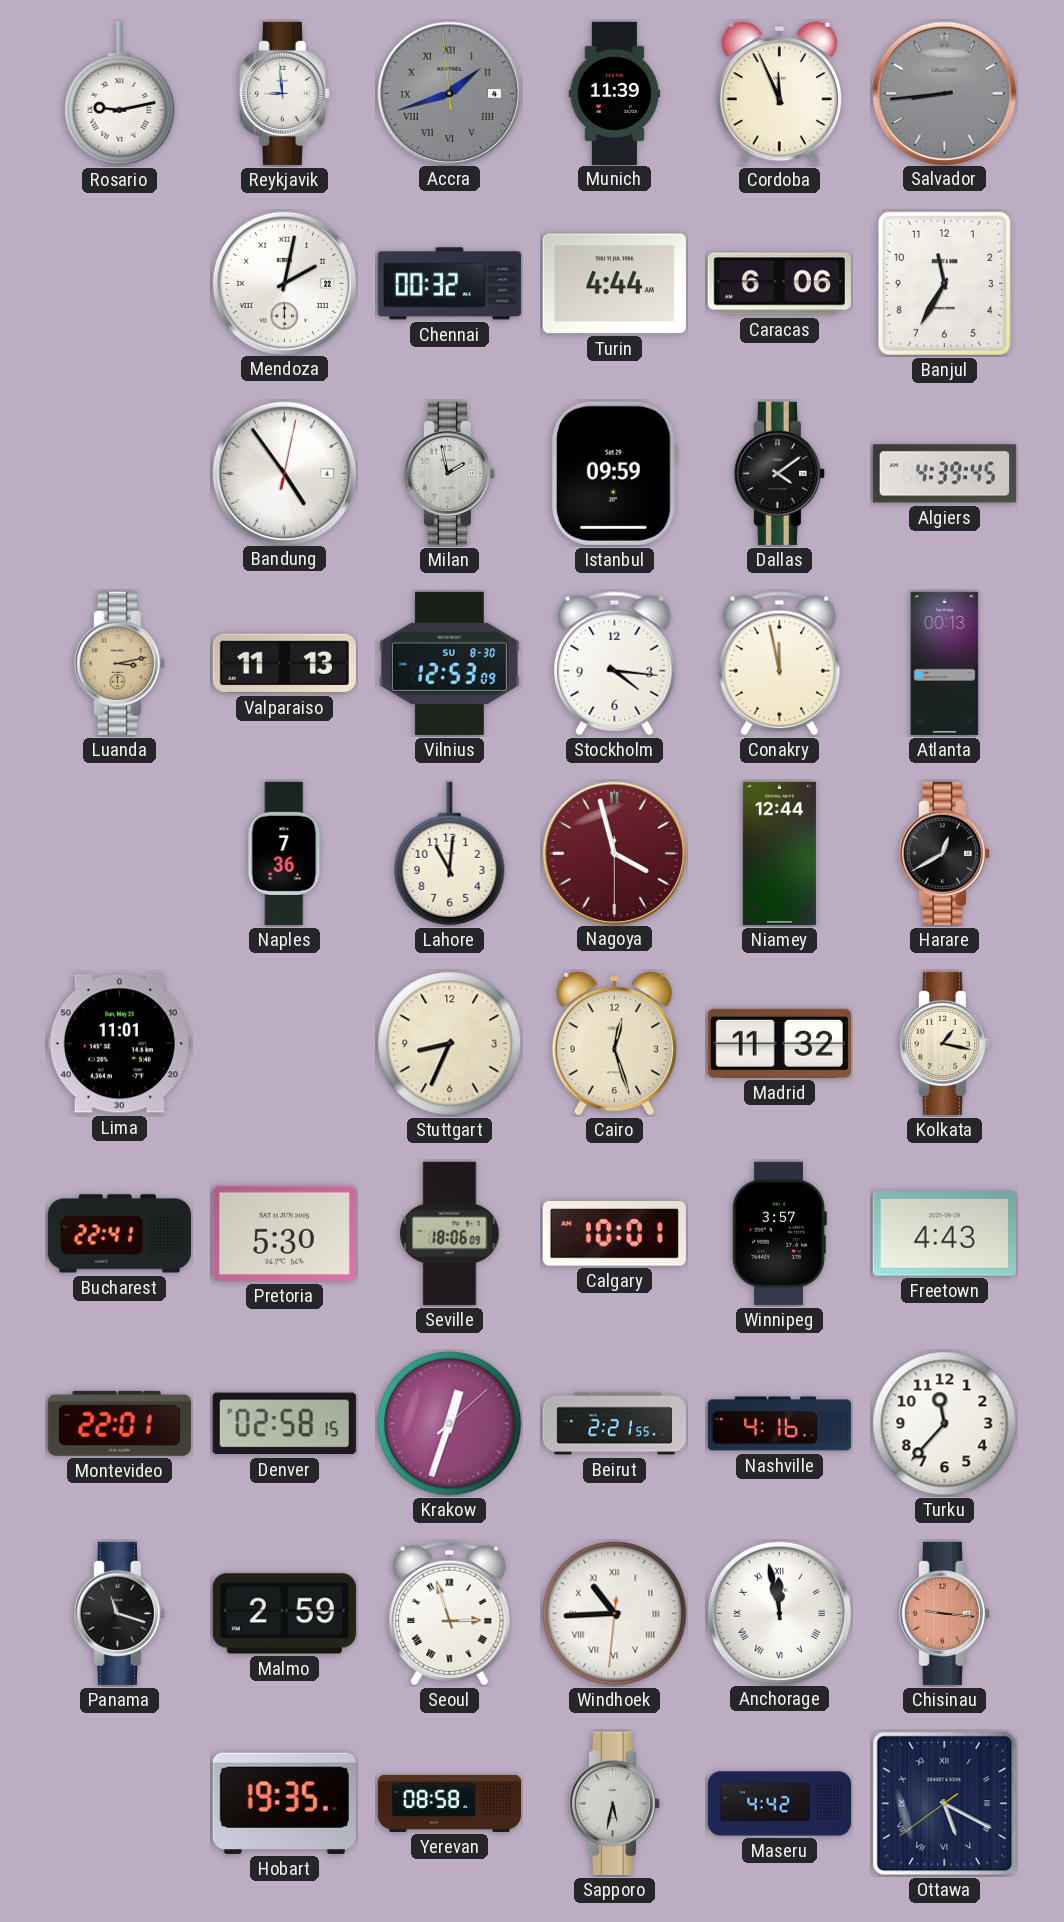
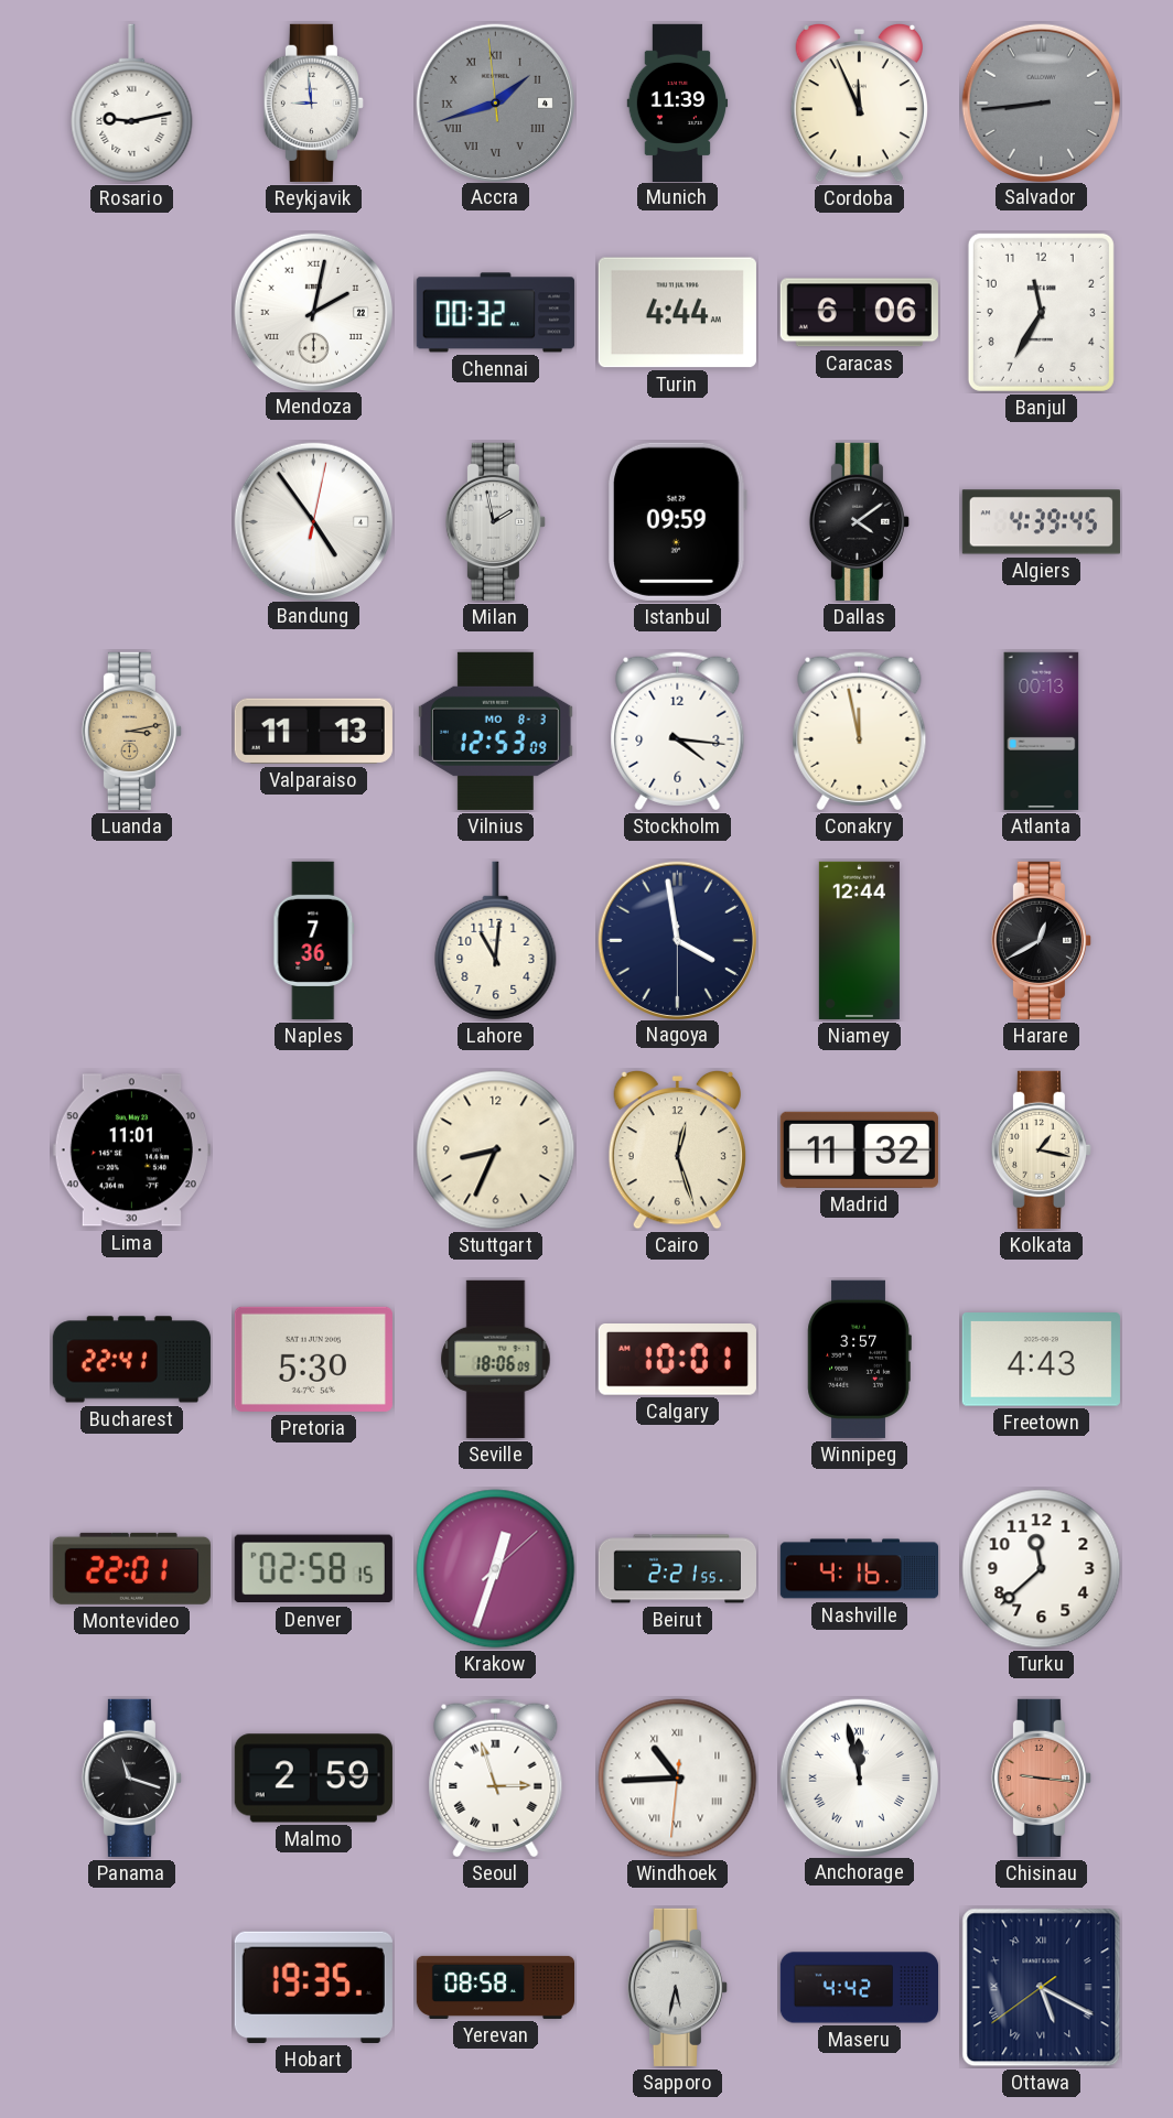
Vilnius date: SU 8-30 -> MO 8-3 (495, 731)
Nagoya: 3:57 -> 3:58 (677, 940)
Nagoya dial: burgundy -> navy (677, 940)
Turku: 11:37 -> 11:38 (1042, 1569)
